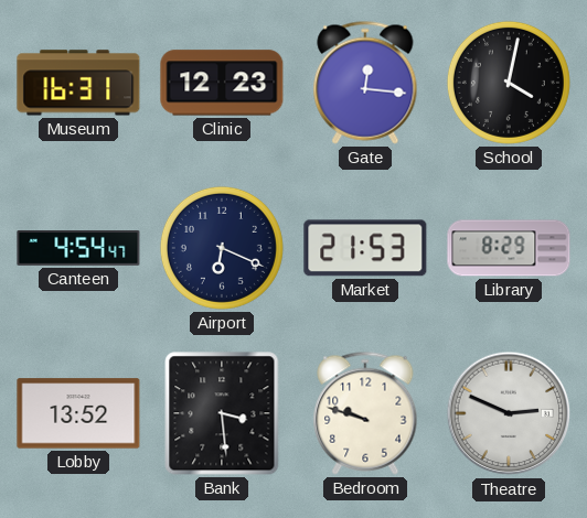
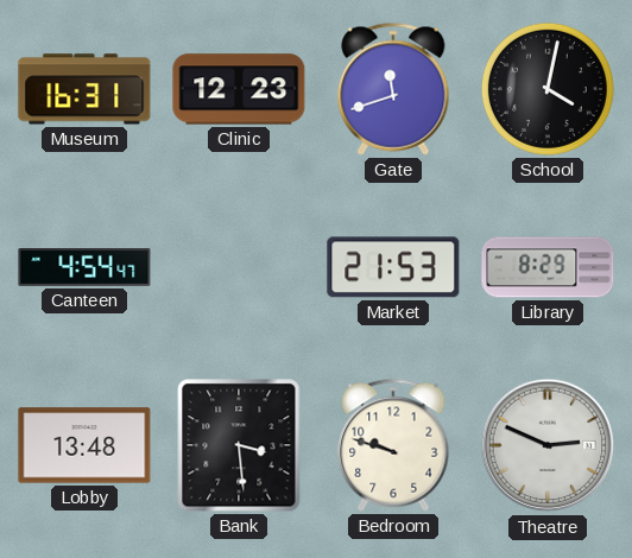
Gate: 12:16 -> 11:42 (393, 89)
Airport: 6:19 -> none (222, 248)
Lobby: 13:52 -> 13:48 (84, 445)
